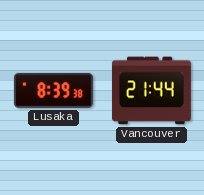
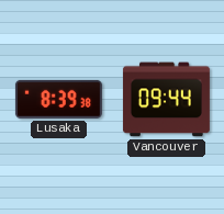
Vancouver: 21:44 -> 09:44 (166, 100)
